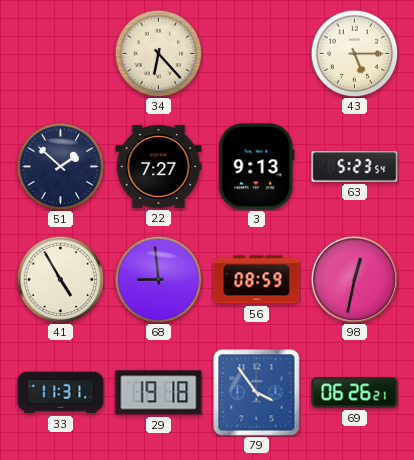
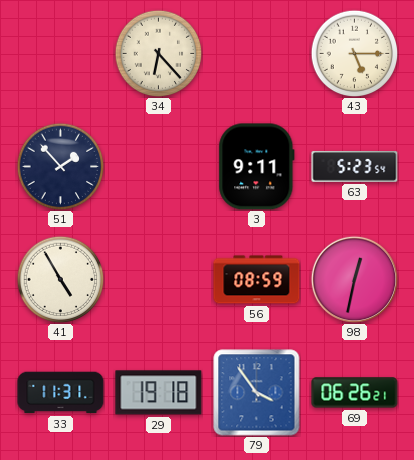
51: 1:52 -> 1:53 (60, 166)
22: 7:27 -> none (159, 166)
3: 9:13 -> 9:11 (257, 167)
68: 8:59 -> none (158, 279)
